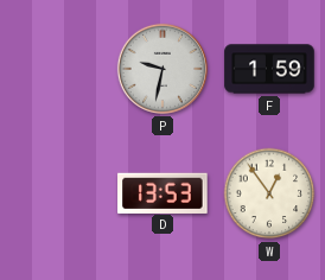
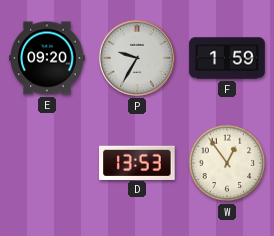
E: none -> 09:20 (47, 58)
P: 9:32 -> 9:35 (137, 58)
